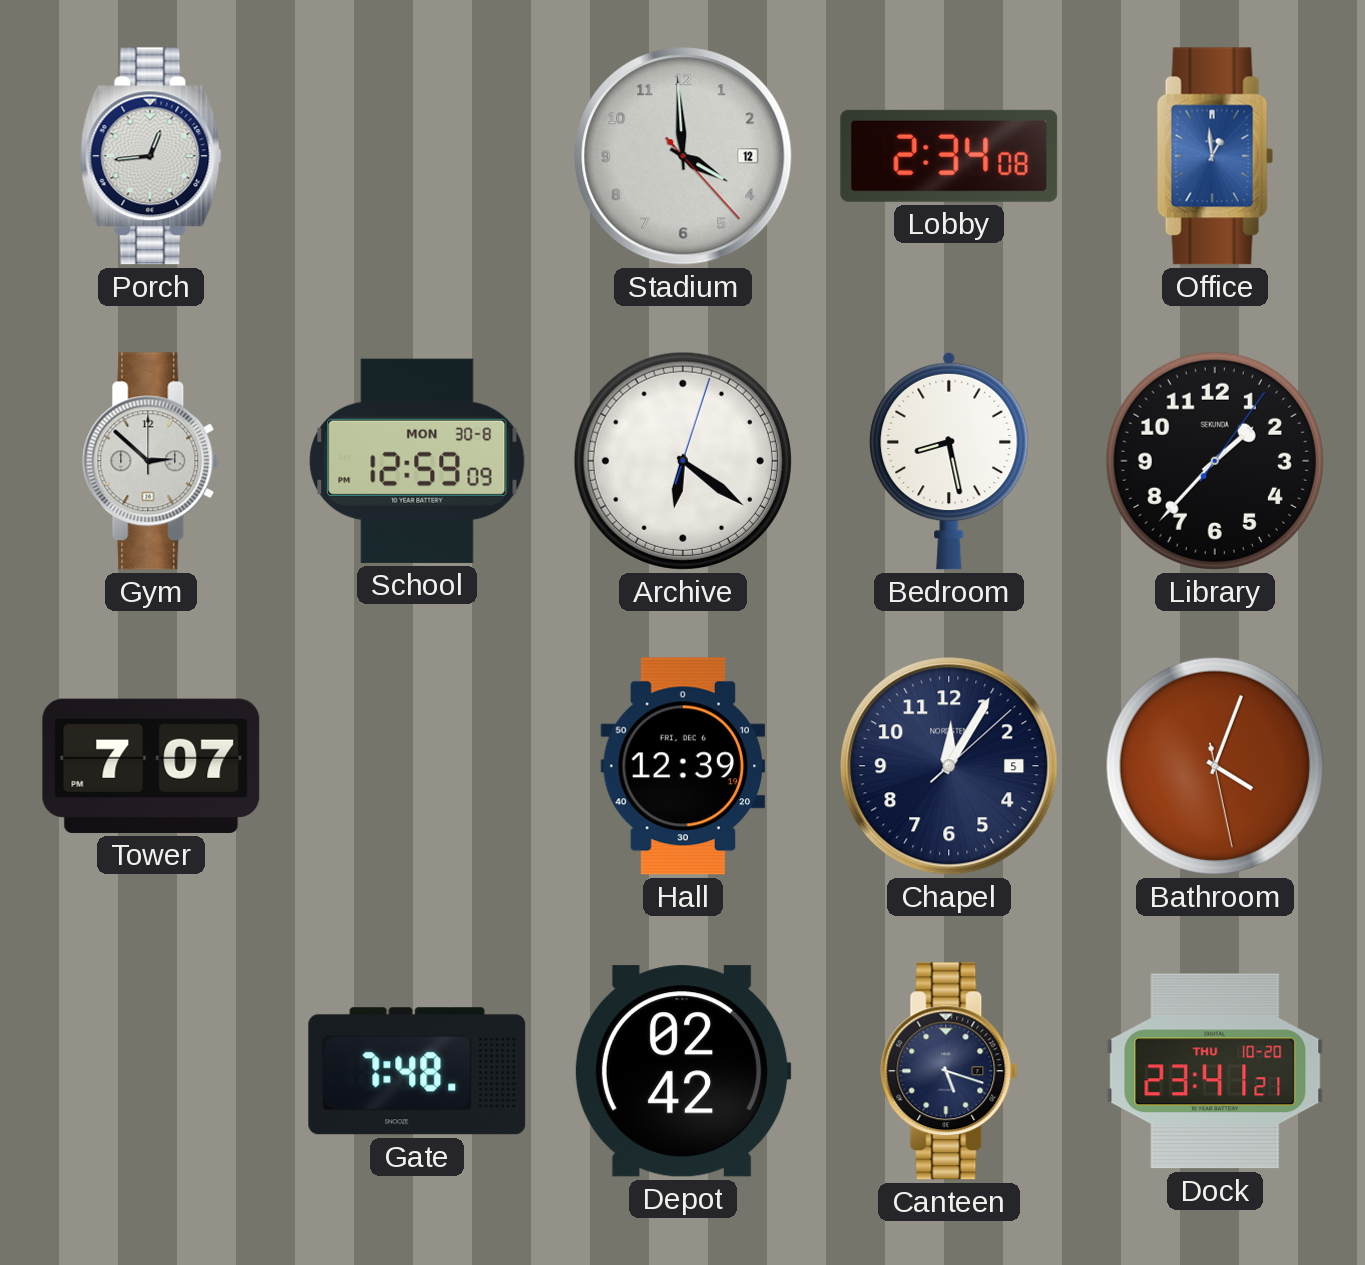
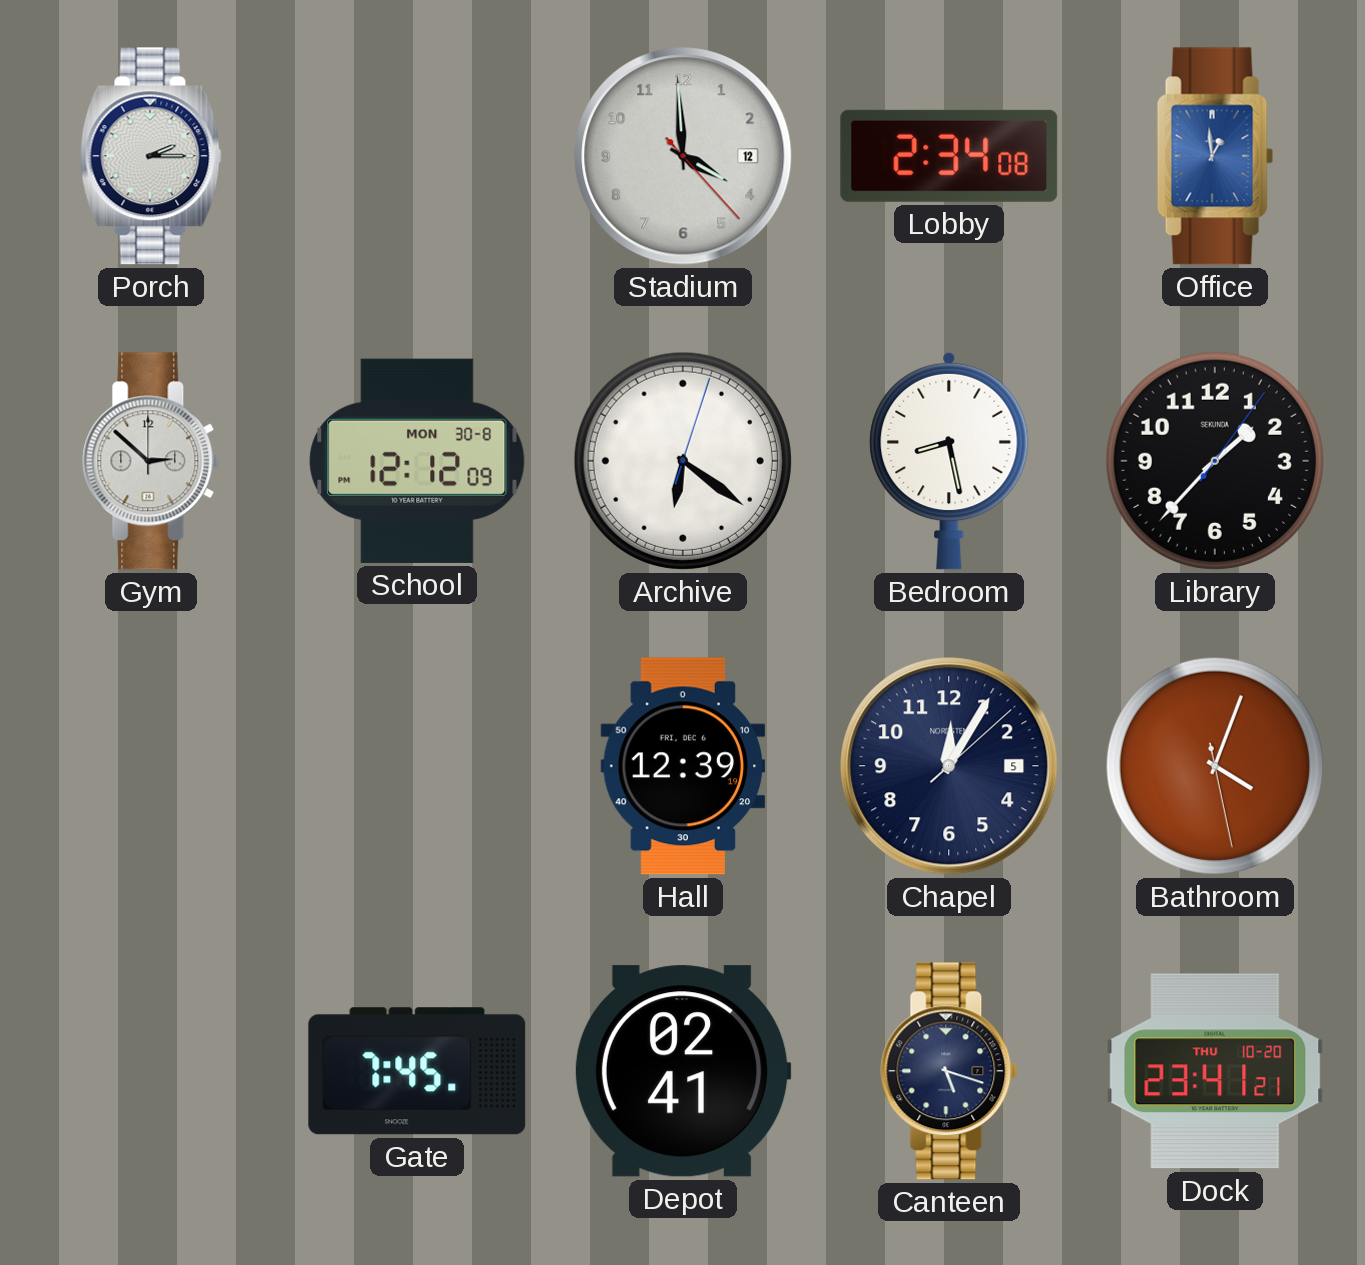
Porch: 12:44 -> 2:15 (151, 156)
School: 12:59 -> 12:12 (417, 461)
Tower: 7:07 -> none (151, 766)
Gate: 7:48 -> 7:45 (417, 1071)
Depot: 02:42 -> 02:41 (683, 1071)
